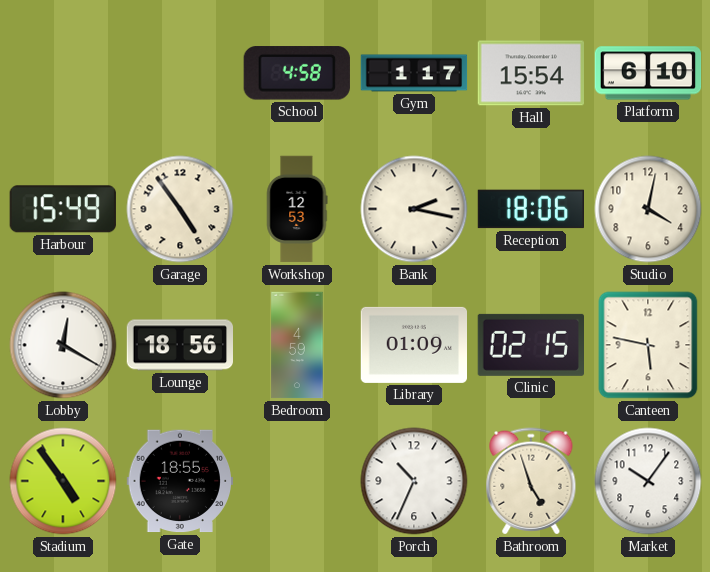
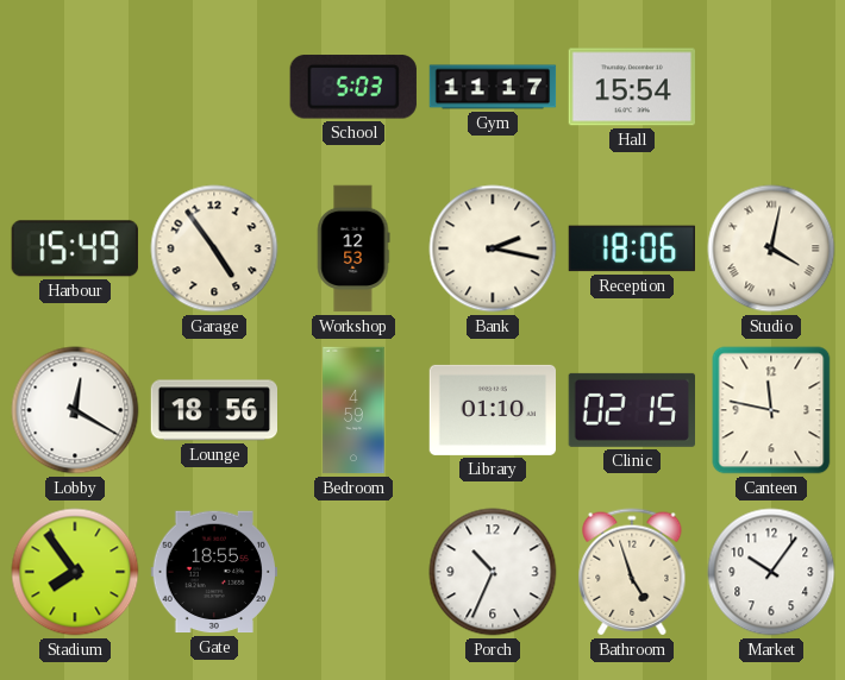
School: 4:58 -> 5:03 (353, 87)
Gym: 1:17 -> 11:17 (493, 87)
Platform: 6:10 -> none (648, 73)
Studio numerals: Arabic -> Roman (771, 248)
Library: 01:09 -> 01:10 (492, 410)
Canteen: 5:47 -> 11:47 (771, 410)
Stadium: 4:54 -> 7:54 (75, 572)
